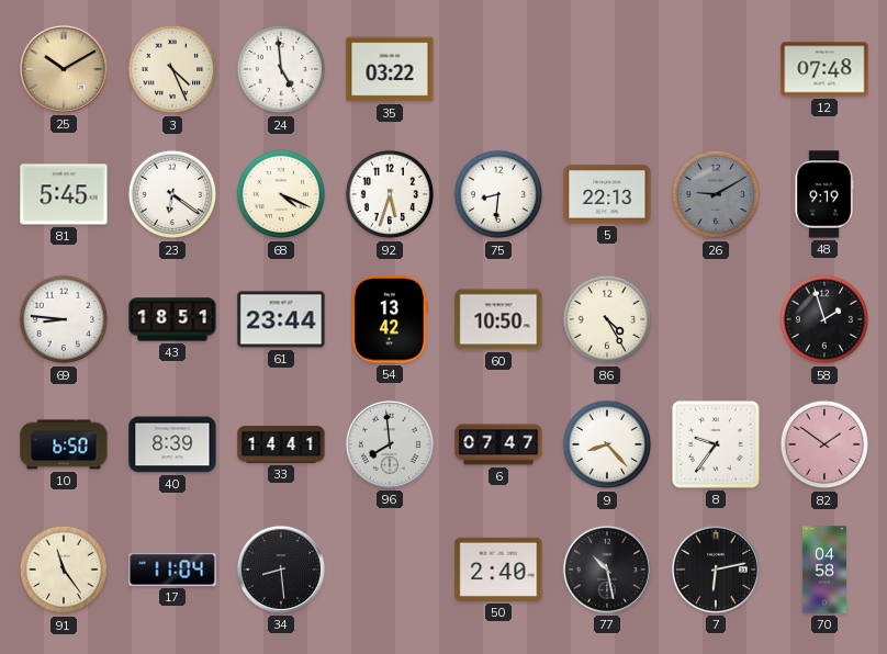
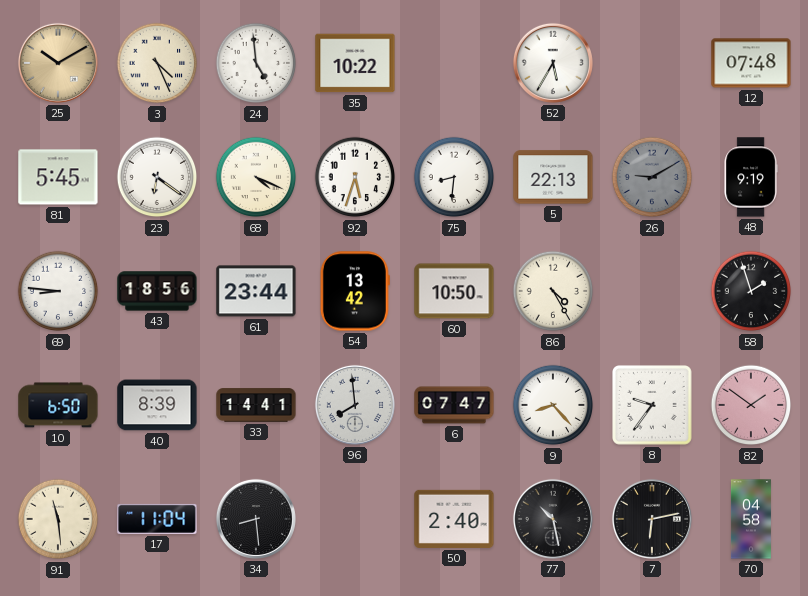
35: 03:22 -> 10:22 (355, 63)
52: none -> 5:35 (553, 63)
43: 18:51 -> 18:56 (157, 291)
91: 11:24 -> 11:29 (58, 519)
